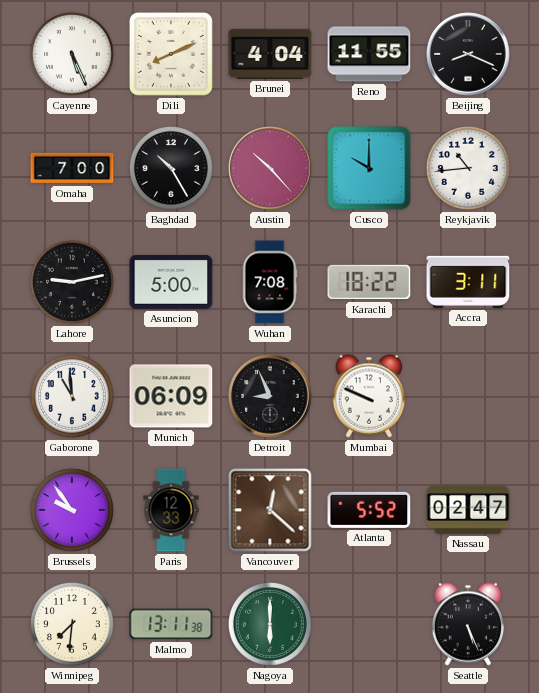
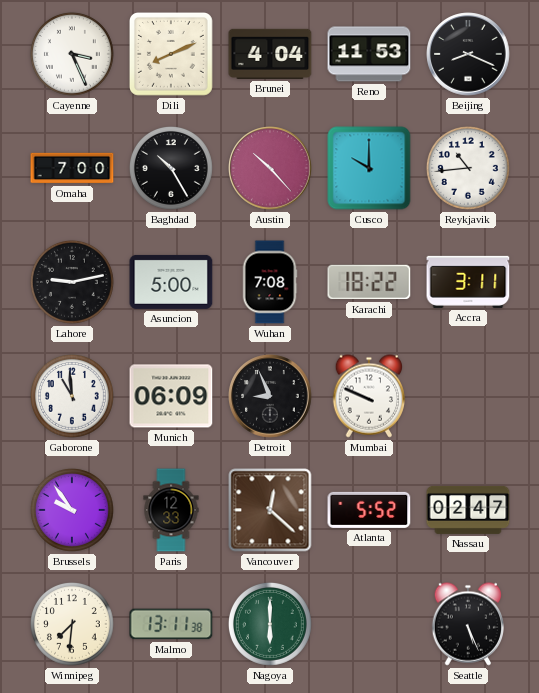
Cayenne: 5:26 -> 3:26 (72, 54)
Reno: 11:55 -> 11:53 (369, 54)
